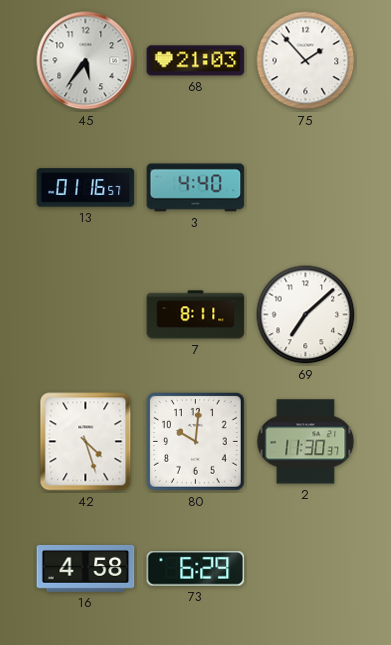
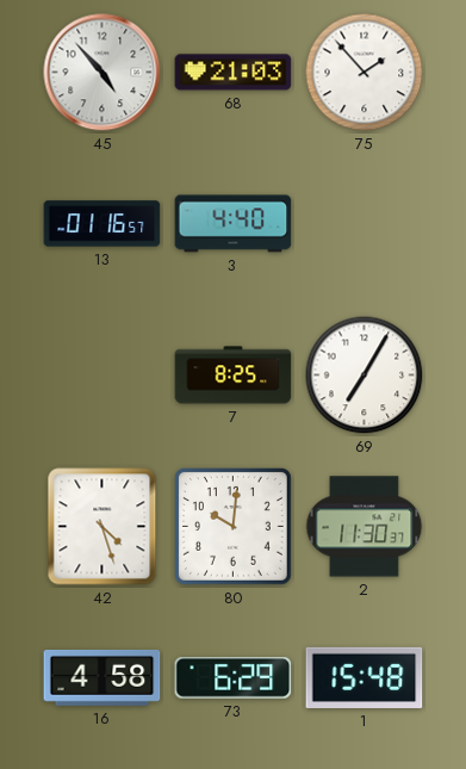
45: 5:36 -> 4:53 (102, 73)
7: 8:11 -> 8:25 (234, 376)
69: 7:08 -> 7:05 (365, 376)
1: none -> 15:48 (365, 677)
